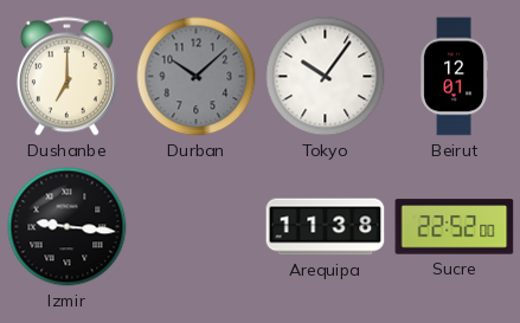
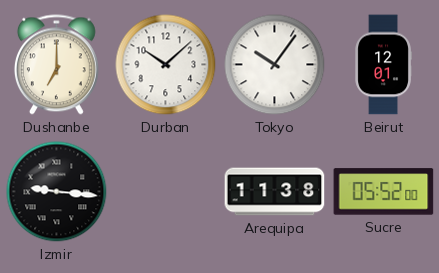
Durban dial: grey -> white (166, 65)
Sucre: 22:52 -> 05:52 (384, 192)
